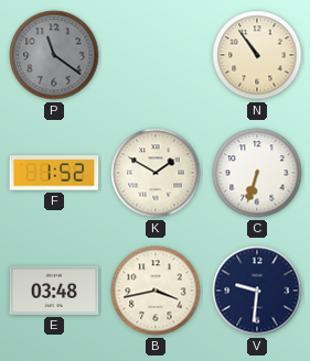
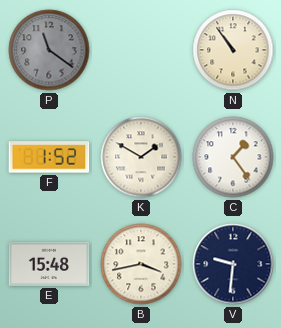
C: 6:33 -> 1:24 (233, 157)
E: 03:48 -> 15:48 (49, 264)
